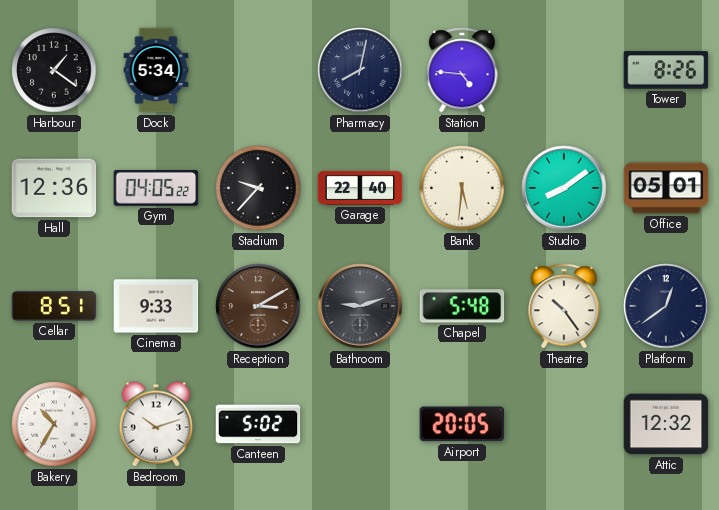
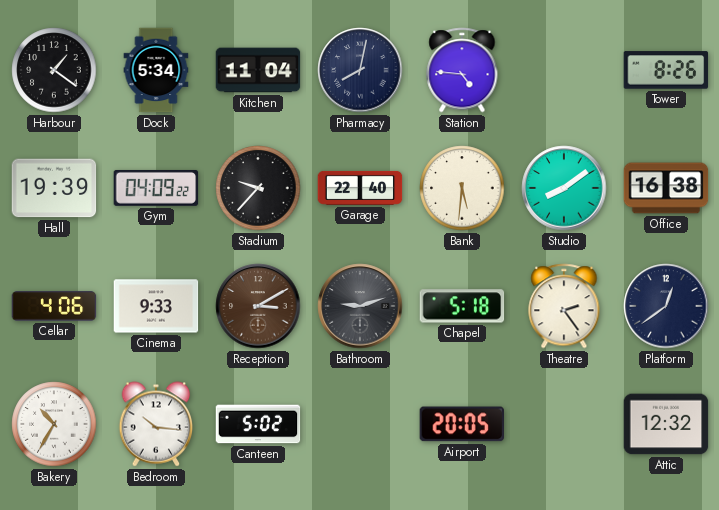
Kitchen: none -> 11:04 (258, 70)
Hall: 12:36 -> 19:39 (54, 188)
Gym: 04:05 -> 04:09 (156, 188)
Office: 05:01 -> 16:38 (666, 188)
Cellar: 8:51 -> 4:06 (54, 306)
Chapel: 5:48 -> 5:18 (462, 306)
Theatre: 10:24 -> 2:24 (564, 306)
Bedroom: 10:12 -> 10:16 (156, 424)
